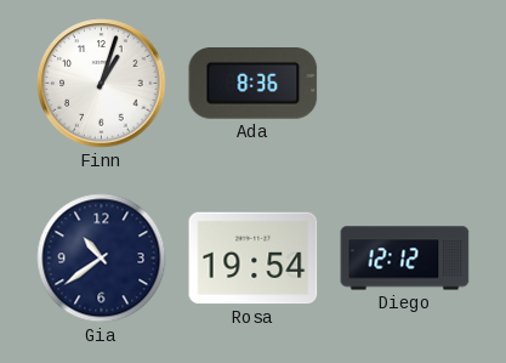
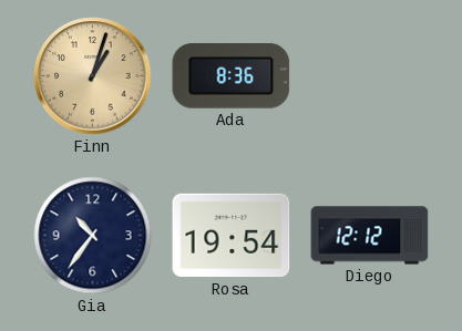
Finn dial: white -> champagne (93, 76)
Gia: 10:39 -> 10:36 (93, 236)
